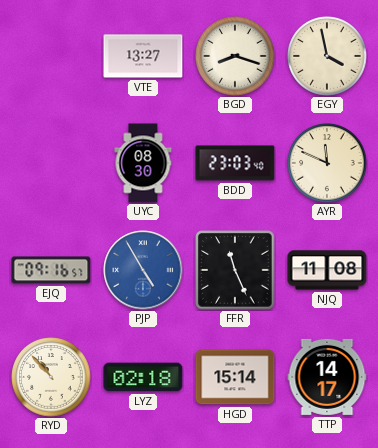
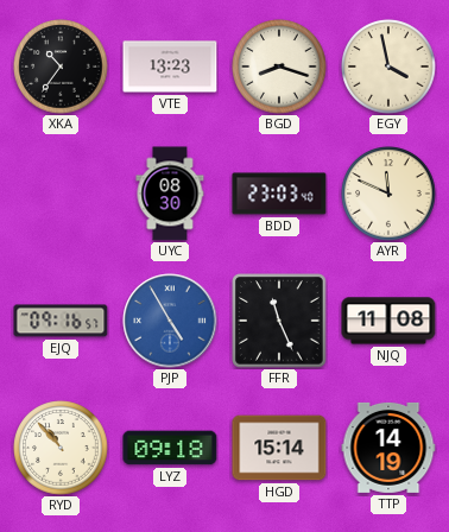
XKA: none -> 10:36 (61, 66)
VTE: 13:27 -> 13:23 (170, 66)
LYZ: 02:18 -> 09:18 (170, 448)
TTP: 14:17 -> 14:19 (388, 448)
